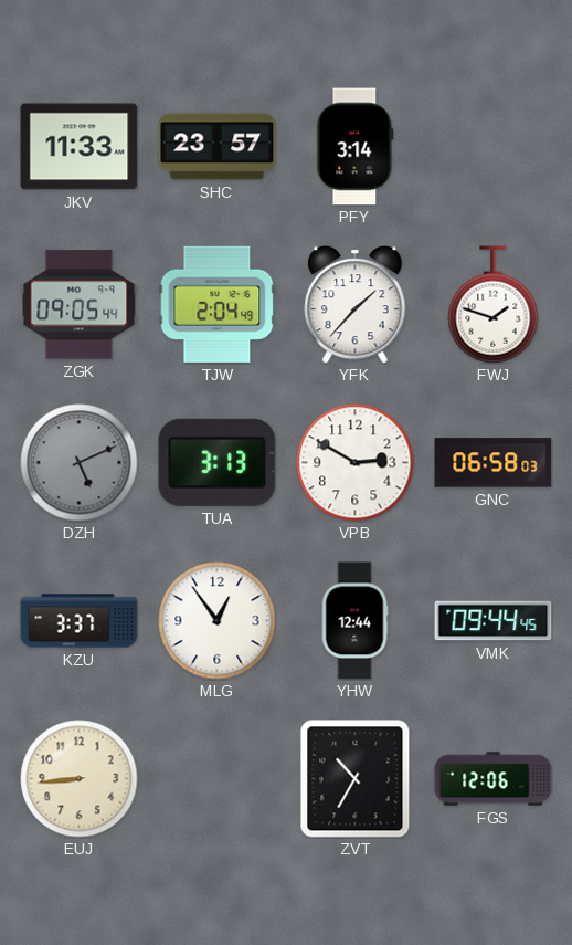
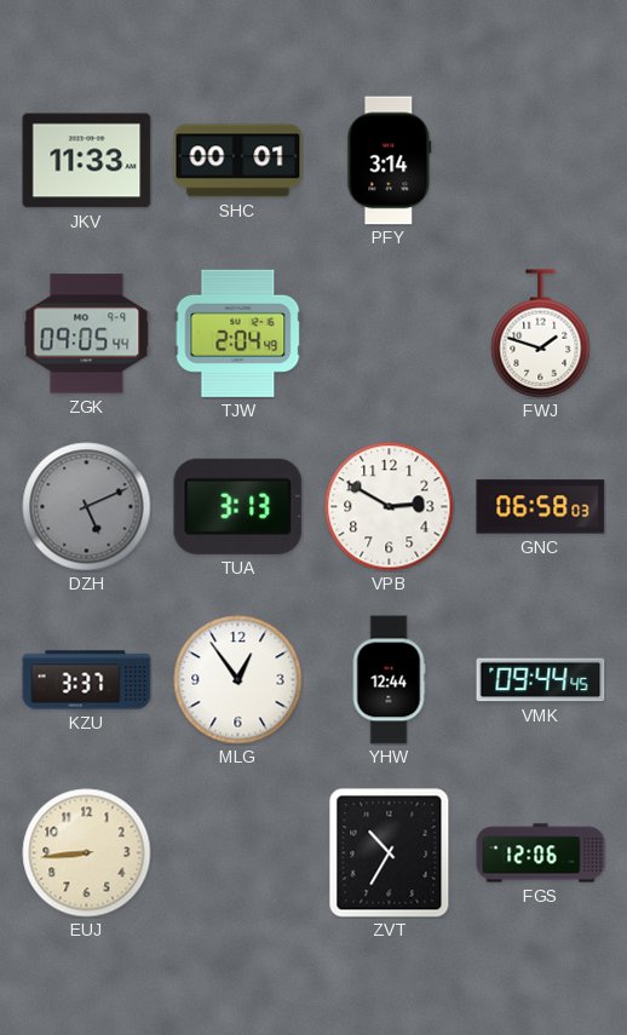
SHC: 23:57 -> 00:01 (238, 161)
YFK: 1:37 -> none (356, 305)
